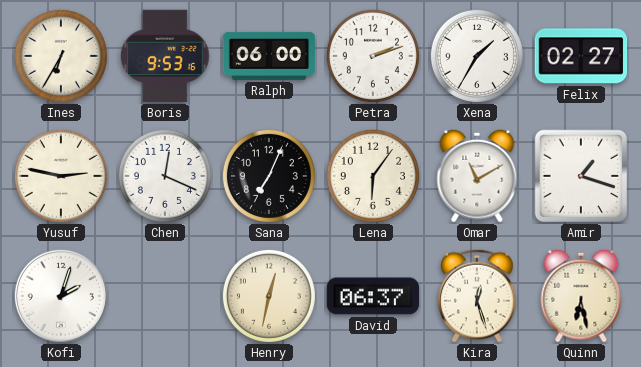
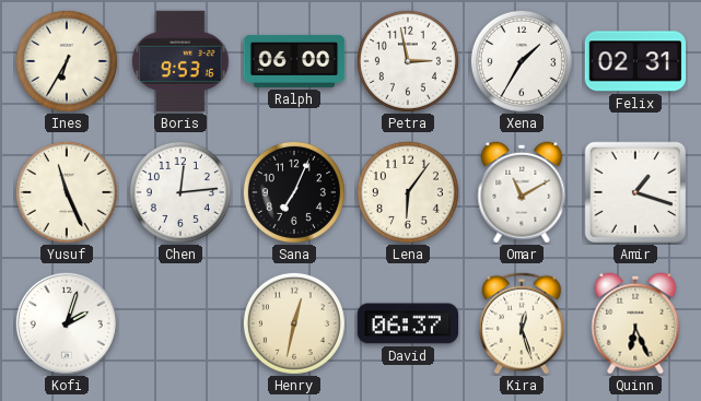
Petra: 2:12 -> 2:58 (408, 61)
Felix: 02:27 -> 02:31 (635, 61)
Yusuf: 2:47 -> 11:26 (67, 192)
Chen: 12:19 -> 12:14 (180, 192)
Quinn: 6:28 -> 6:26 (635, 323)
